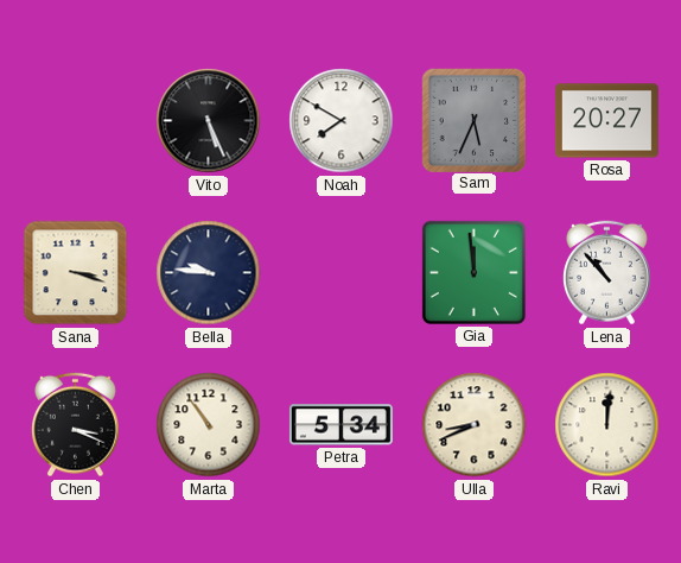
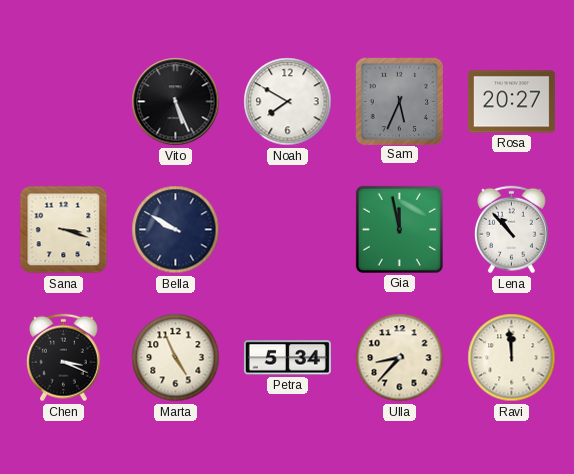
Bella: 9:46 -> 9:50 (176, 230)
Gia: 11:59 -> 11:58 (399, 229)
Marta: 10:54 -> 4:56 (176, 358)
Ulla: 8:41 -> 8:37 (400, 358)
Ravi: 12:01 -> 11:59 (512, 358)
